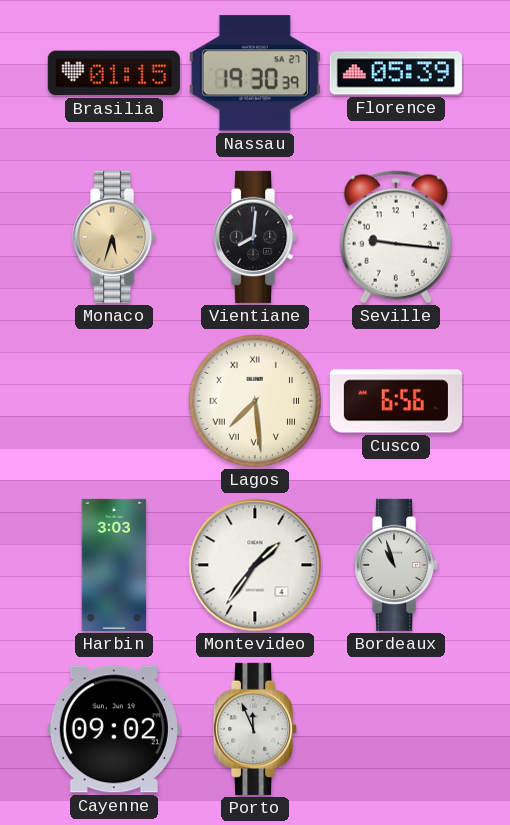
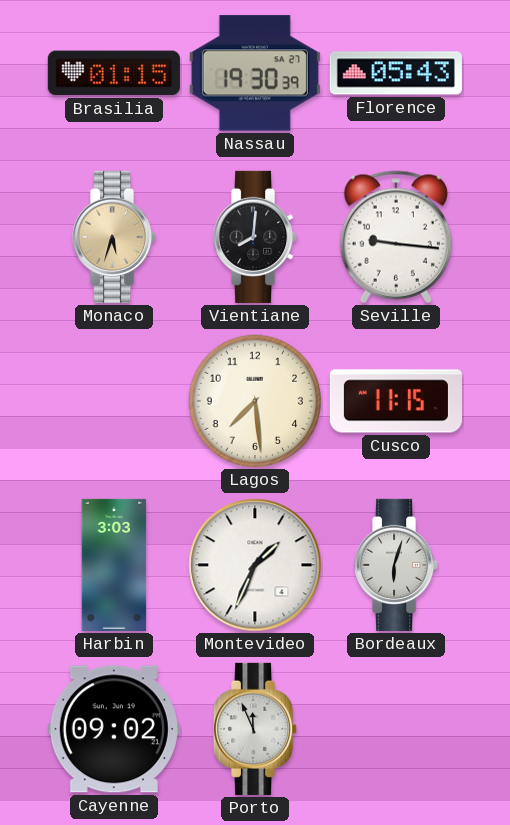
Florence: 05:39 -> 05:43 (396, 73)
Lagos numerals: Roman -> Arabic (255, 401)
Cusco: 6:56 -> 11:15 (396, 401)
Montevideo: 1:36 -> 1:34 (255, 565)
Bordeaux: 10:57 -> 6:03 (397, 565)
